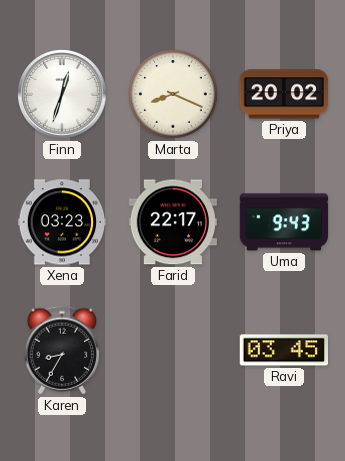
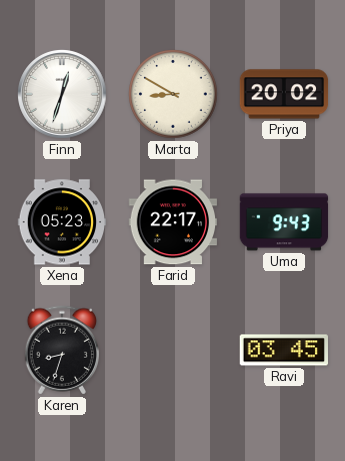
Marta: 8:19 -> 8:50 (173, 94)
Xena: 03:23 -> 05:23 (62, 222)
Karen: 8:35 -> 8:33 (62, 350)
